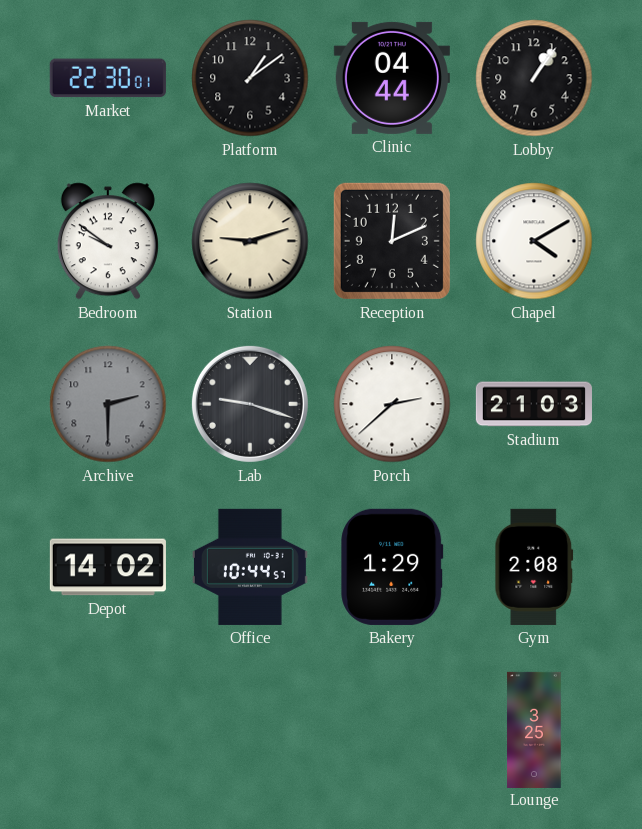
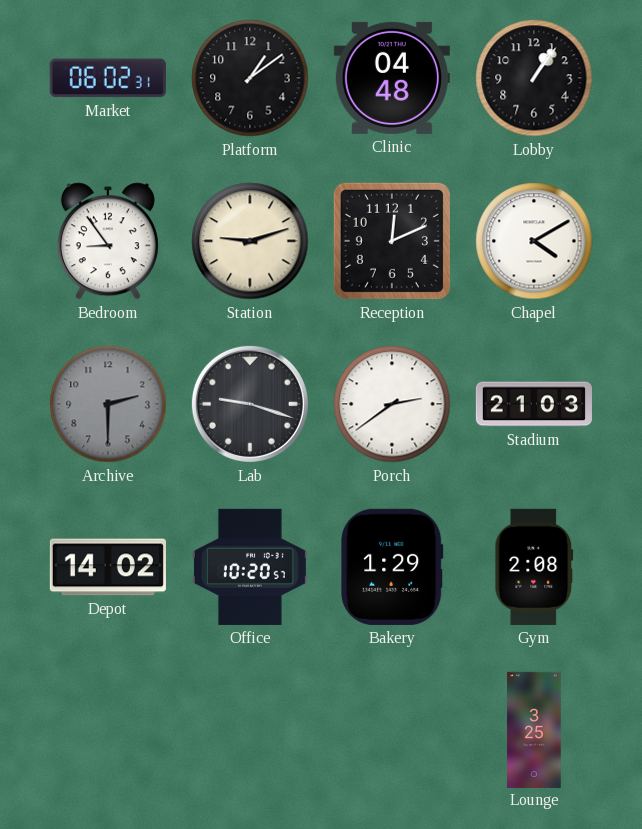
Market: 22:30 -> 06:02 (108, 78)
Clinic: 04:44 -> 04:48 (392, 78)
Bedroom: 9:51 -> 8:54 (108, 241)
Porch: 2:38 -> 2:39 (392, 404)
Office: 10:44 -> 10:20 (250, 567)
